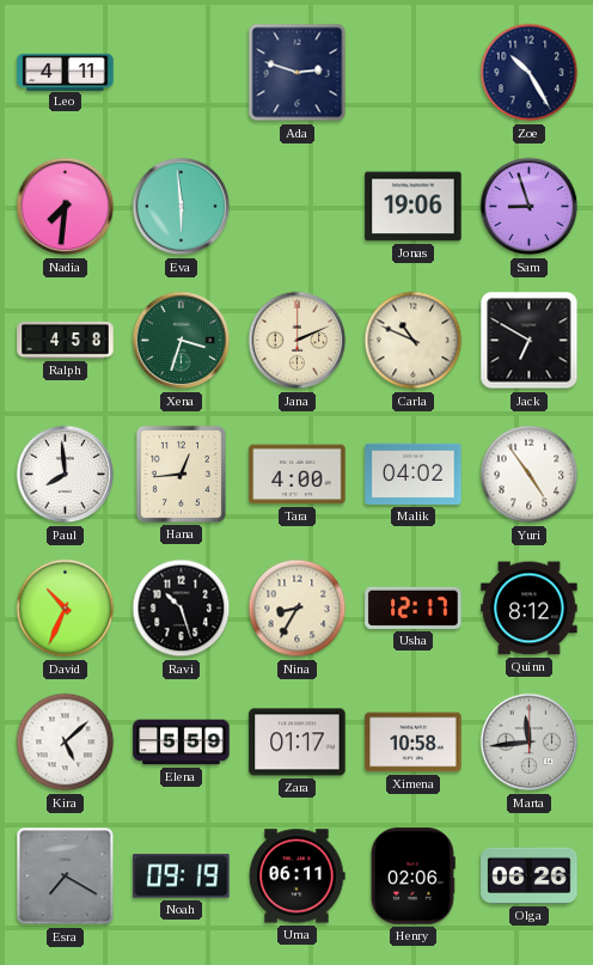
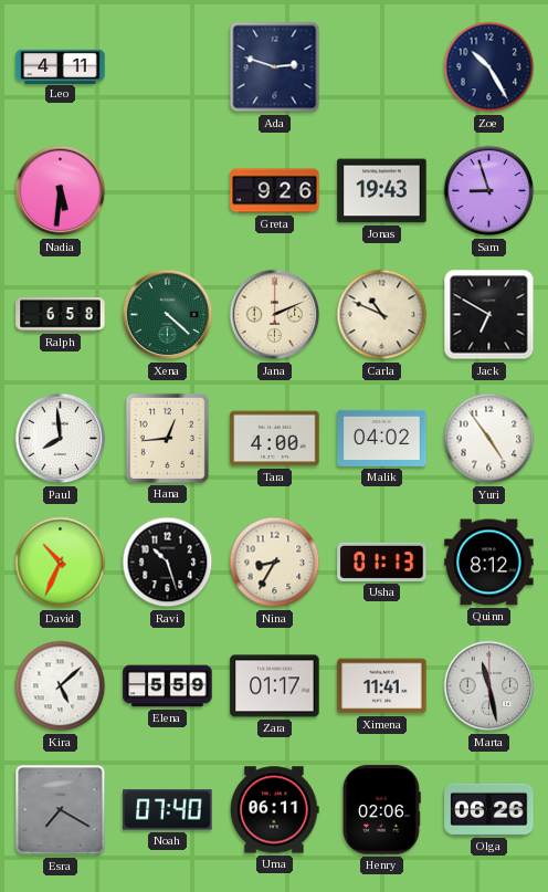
Nadia: 7:31 -> 5:31 (61, 191)
Eva: 5:59 -> none (182, 207)
Greta: none -> 9:26 (275, 191)
Jonas: 19:06 -> 19:43 (382, 191)
Ralph: 4:58 -> 6:58 (61, 315)
Xena: 3:33 -> 4:22 (168, 315)
Usha: 12:17 -> 01:13 (382, 562)
Ximena: 10:58 -> 11:41 (382, 686)
Marta: 11:44 -> 11:28 (489, 686)
Noah: 09:19 -> 07:40 (168, 810)
